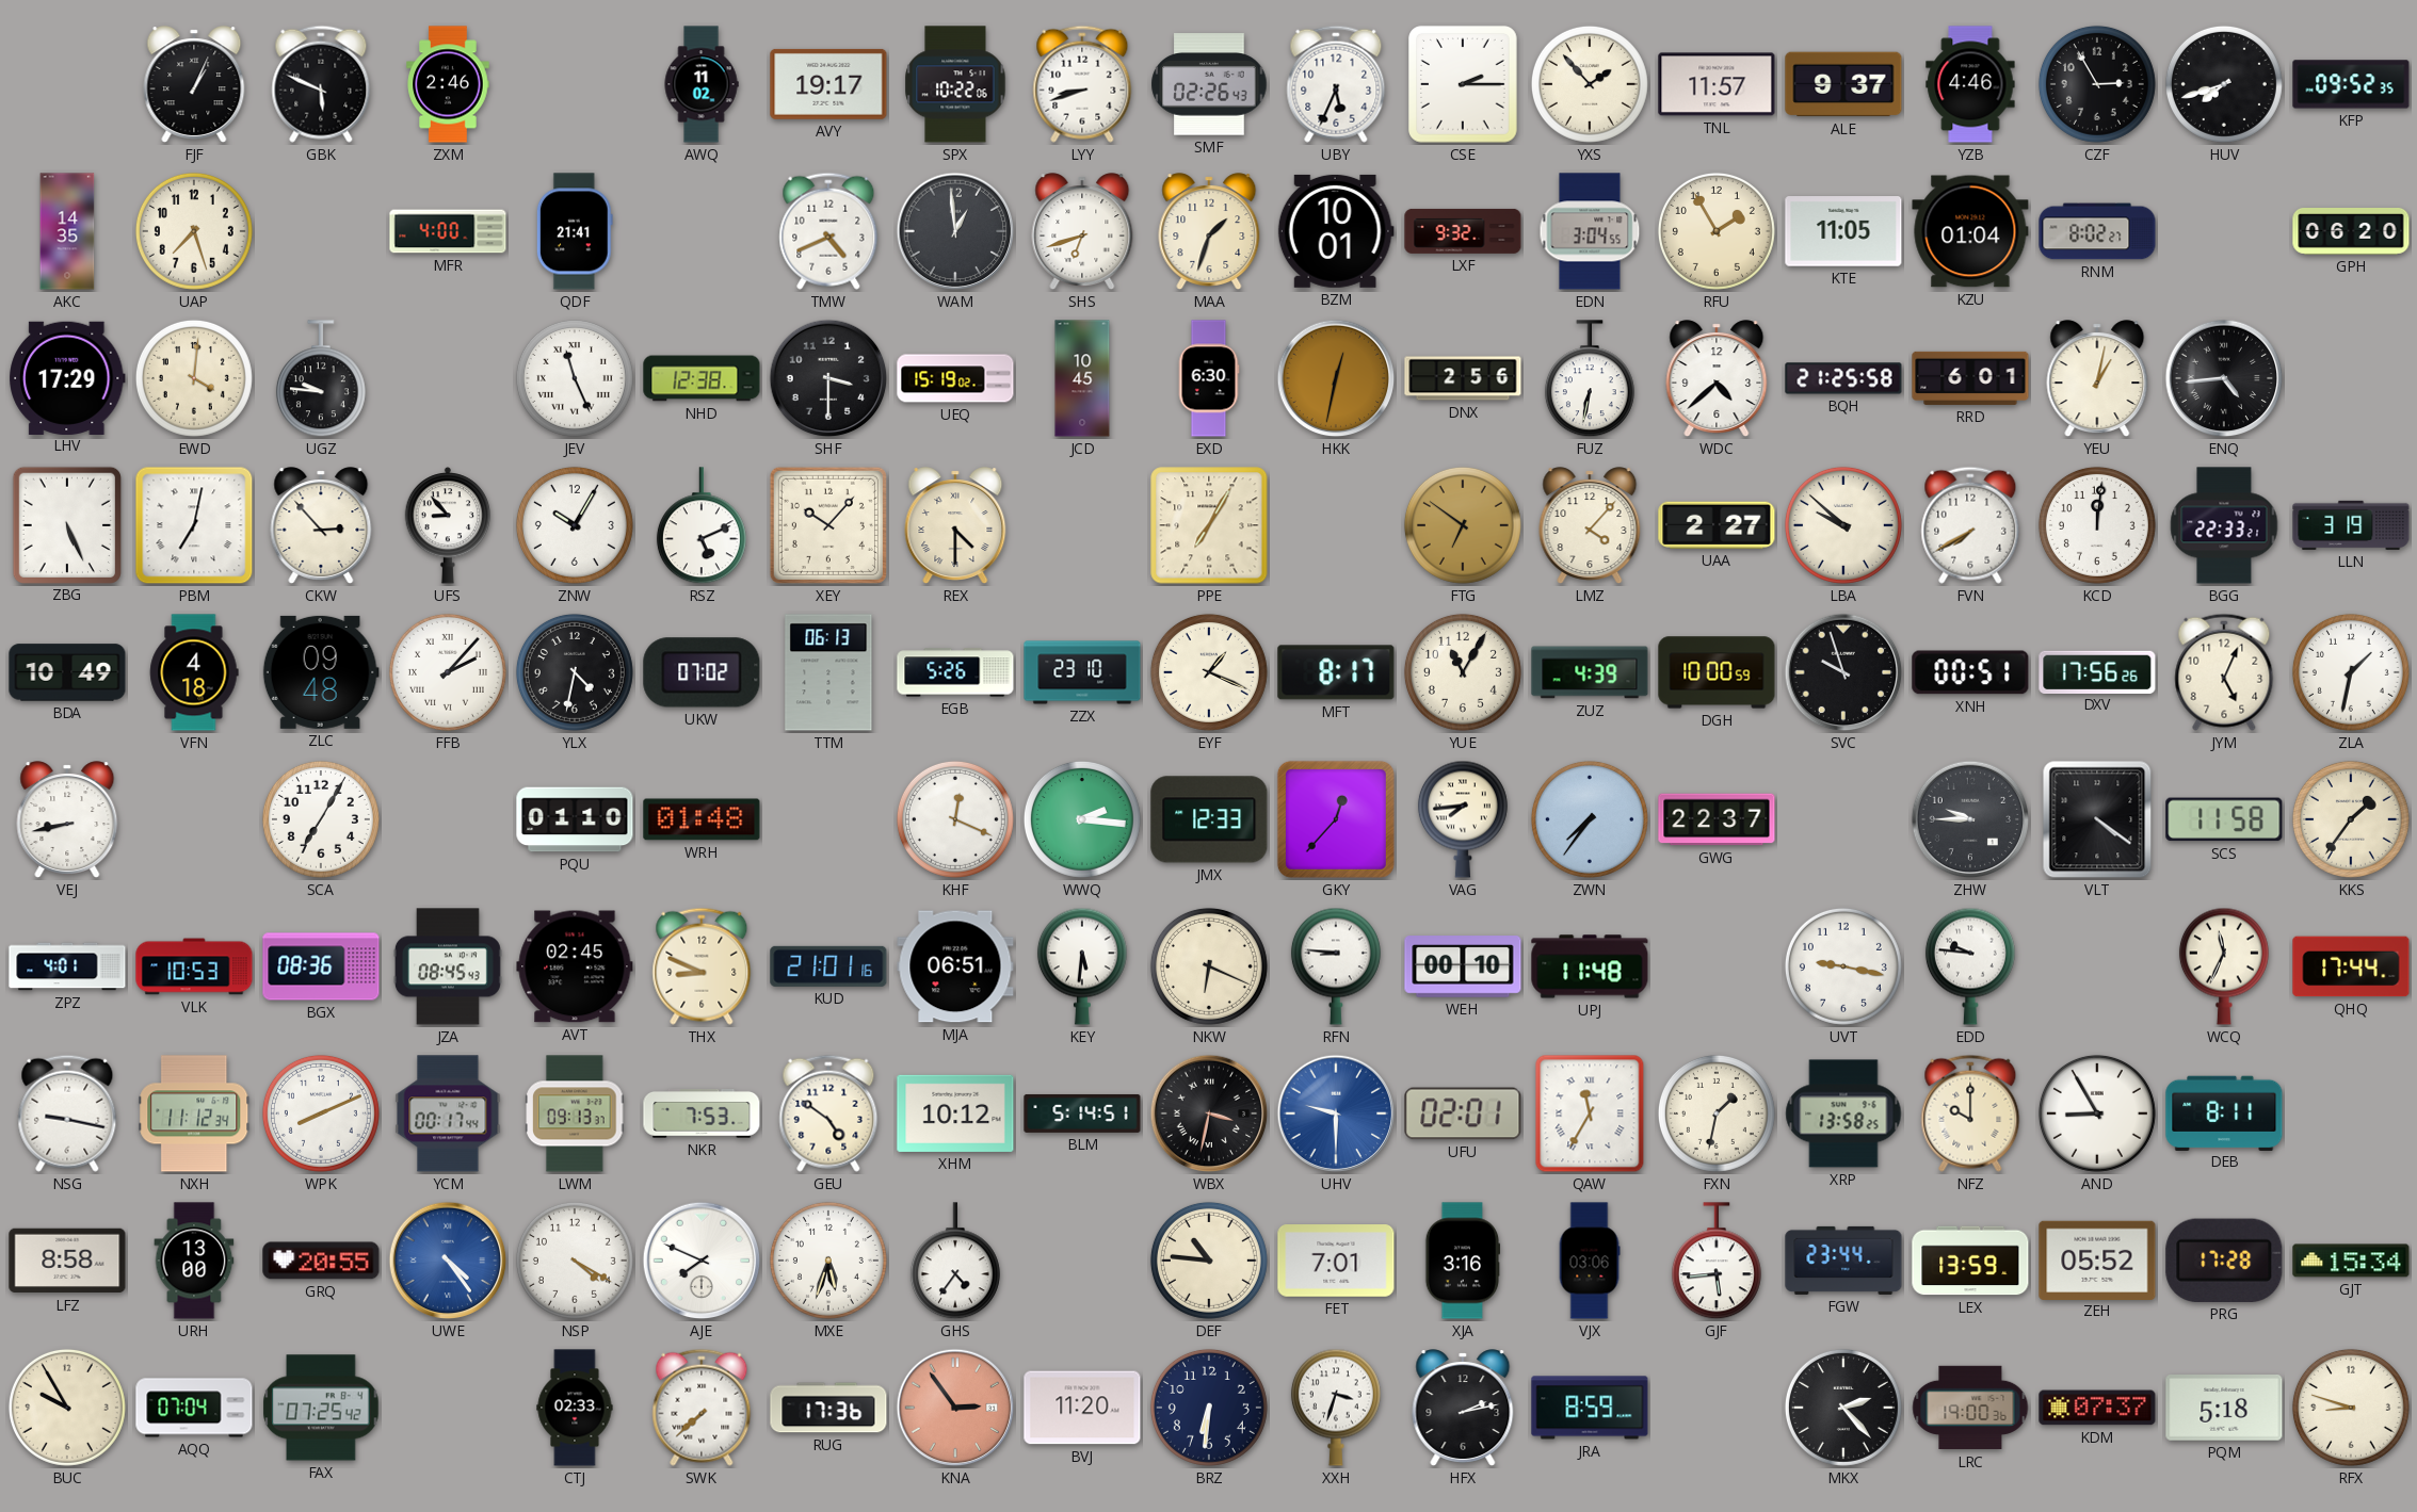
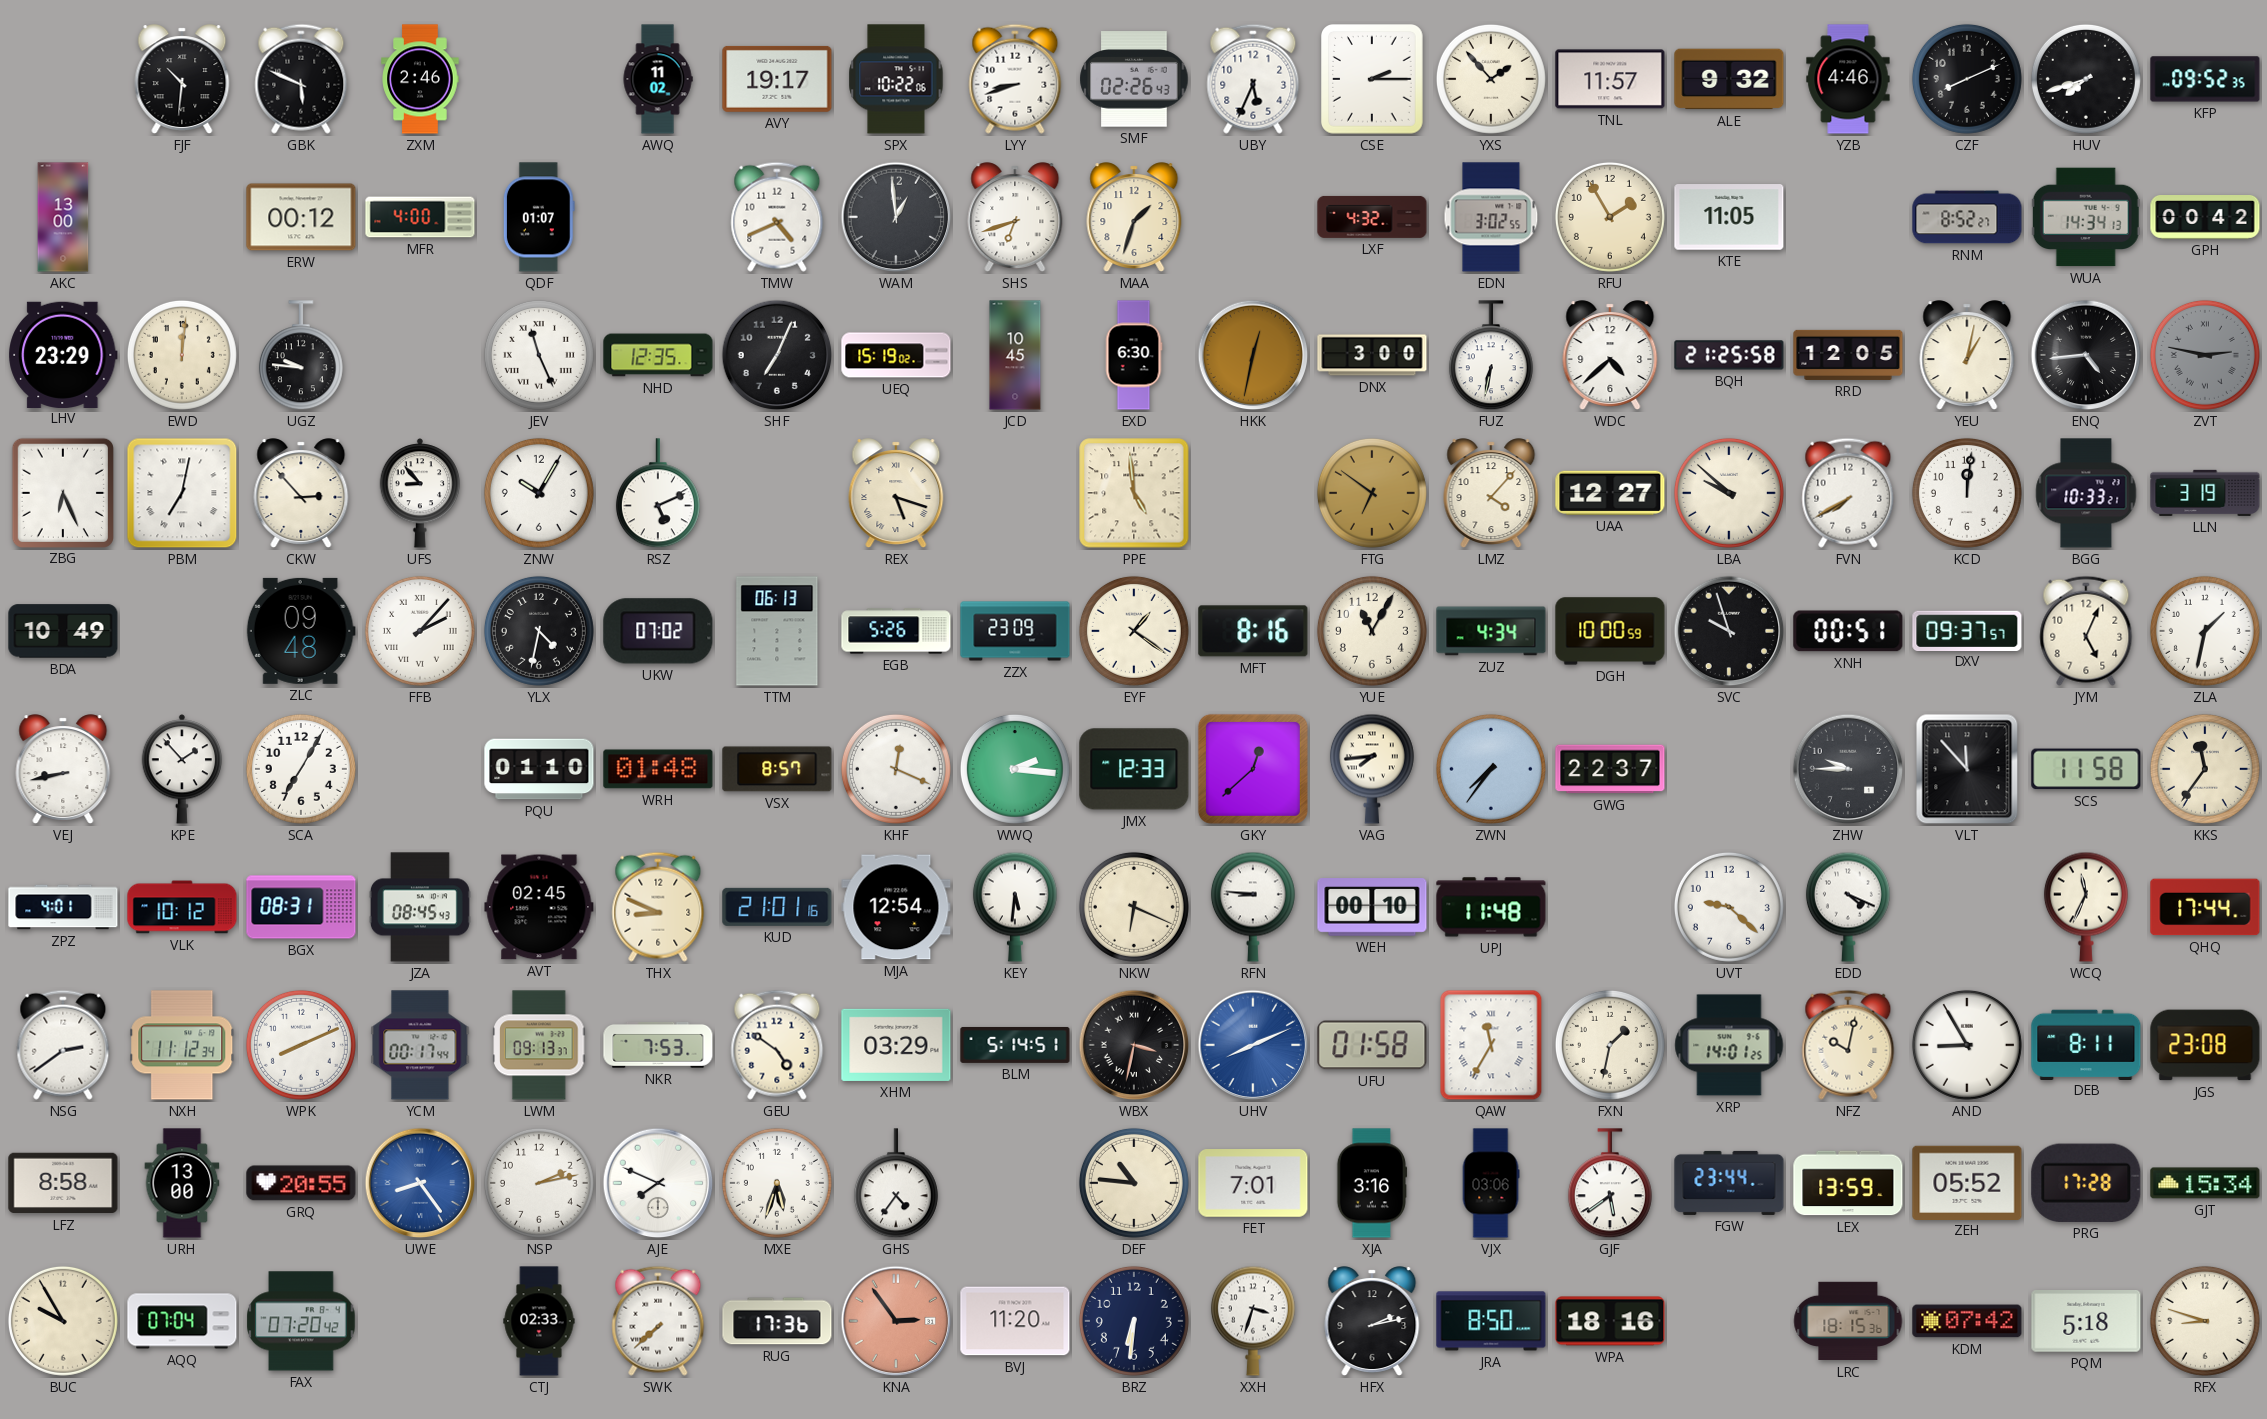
FJF: 1:04 -> 10:31 (182, 79)
ALE: 9:37 -> 9:32 (1729, 79)
CZF: 2:55 -> 8:11 (1967, 79)
AKC: 14:35 -> 13:00 (63, 217)
UAP: 7:27 -> none (194, 231)
ERW: none -> 00:12 (301, 217)
QDF: 21:41 -> 01:07 (539, 217)
BZM: 10:01 -> none (1336, 231)
LXF: 9:32 -> 4:32 (1372, 217)
EDN: 3:04 -> 3:02 (1491, 217)
KZU: 01:04 -> none (1970, 231)
RNM: 8:02 -> 8:52 (1967, 217)
WUA: none -> 14:34 (2086, 217)
GPH: 06:20 -> 00:42 (2205, 218)
LHV: 17:29 -> 23:29 (64, 354)
EWD: 4:01 -> 12:01 (182, 355)
NHD: 12:38 -> 12:35 (658, 355)
SHF: 3:30 -> 7:04 (777, 355)
DNX: 2:56 -> 3:00 (1372, 355)
RRD: 6:01 -> 12:05 (1848, 355)
ZVT: none -> 2:47 (2205, 355)
ZBG: 5:26 -> 6:26 (63, 492)
XEY: 10:07 -> none (828, 525)
REX: 4:30 -> 5:18 (896, 493)
PPE: 7:05 -> 4:59 (1134, 493)
UAA: 2:27 -> 12:27 (1610, 493)
BGG: 22:33 -> 10:33 (2086, 493)
VFN: 4:18 -> none (194, 672)
ZZX: 23:10 -> 23:09 (1015, 631)
EYF: 1:19 -> 1:21 (1134, 631)
MFT: 8:17 -> 8:16 (1253, 631)
ZUZ: 4:39 -> 4:34 (1491, 631)
DXV: 17:56 -> 09:37 (1967, 630)
KPE: none -> 1:53 (182, 769)
VSX: none -> 8:57 (777, 769)
GKY: 12:37 -> 12:38 (1253, 769)
VLT: 4:21 -> 11:53 (1967, 769)
KKS: 1:36 -> 11:36 (2205, 769)
VLK: 10:53 -> 10:12 (182, 907)
BGX: 08:36 -> 08:31 (301, 907)
MJA: 06:51 -> 12:54 (896, 907)
UVT: 9:17 -> 9:22 (1729, 907)
EDD: 9:46 -> 4:19 (1848, 907)
NSG: 9:17 -> 2:39 (63, 1045)
XHM: 10:12 -> 03:29 (896, 1045)
UHV: 9:30 -> 8:11 (1253, 1045)
UFU: 02:01 -> 01:58 (1372, 1045)
XRP: 13:58 -> 14:01 (1729, 1045)
NFZ: 10:00 -> 10:02 (1848, 1045)
JGS: none -> 23:08 (2205, 1045)
UWE: 4:24 -> 8:24 (420, 1183)
NSP: 4:20 -> 2:13 (539, 1183)
GJF: 5:44 -> 5:39 (1610, 1184)
FAX: 07:25 -> 07:20 (301, 1321)
JRA: 8:59 -> 8:50 (1491, 1321)
WPA: none -> 18:16 (1610, 1321)
MKX: 2:23 -> none (1843, 1408)
LRC: 19:00 -> 18:15 (1848, 1321)
KDM: 07:37 -> 07:42 (1967, 1321)
